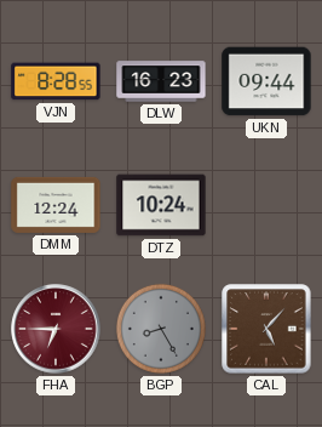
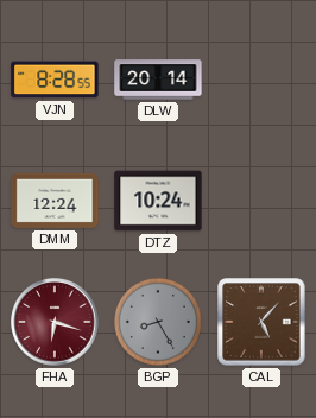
DLW: 16:23 -> 20:14 (158, 80)
UKN: 09:44 -> none (266, 81)
FHA: 6:45 -> 6:18 (55, 322)
